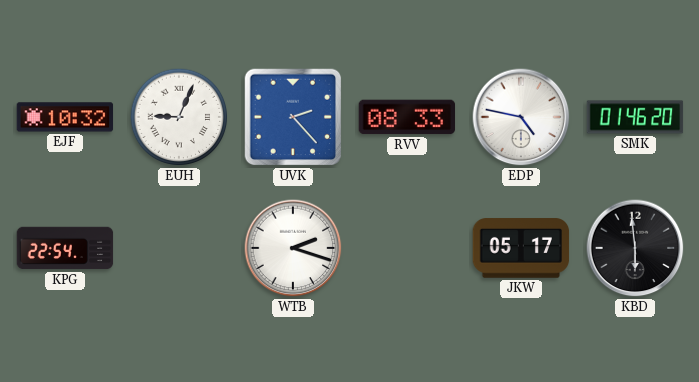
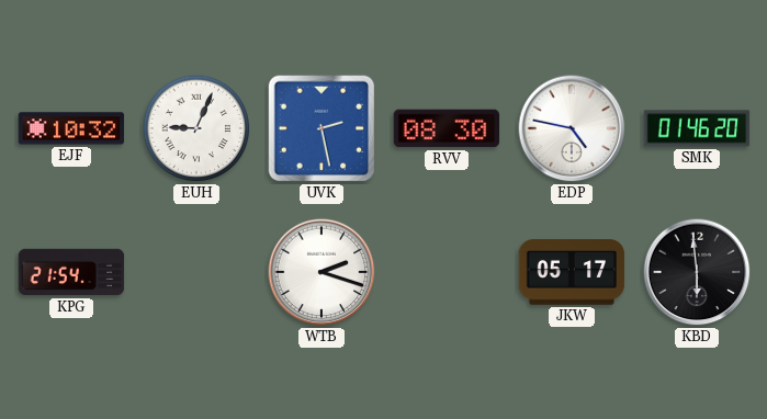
UVK: 2:23 -> 2:28 (322, 128)
RVV: 08:33 -> 08:30 (447, 128)
KPG: 22:54 -> 21:54 (71, 272)
